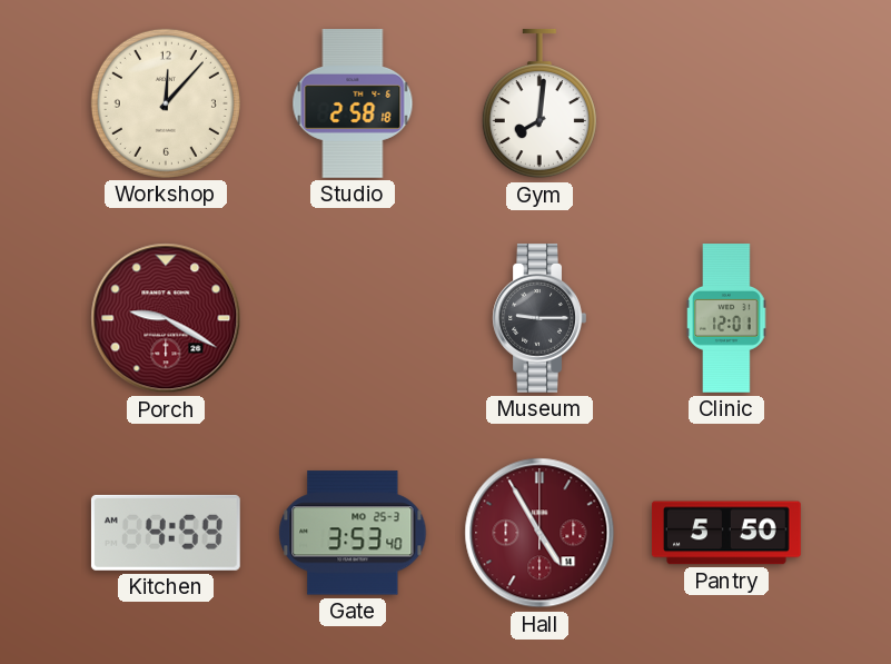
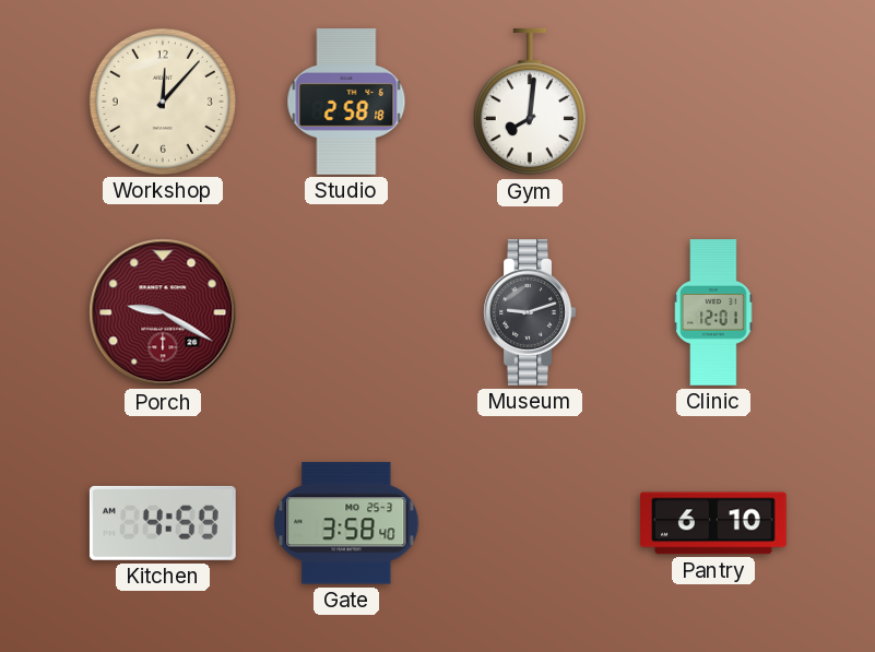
Museum: 9:15 -> 9:12 (530, 312)
Gate: 3:53 -> 3:58 (346, 523)
Hall: 4:55 -> none (539, 533)
Pantry: 5:50 -> 6:10 (713, 523)
